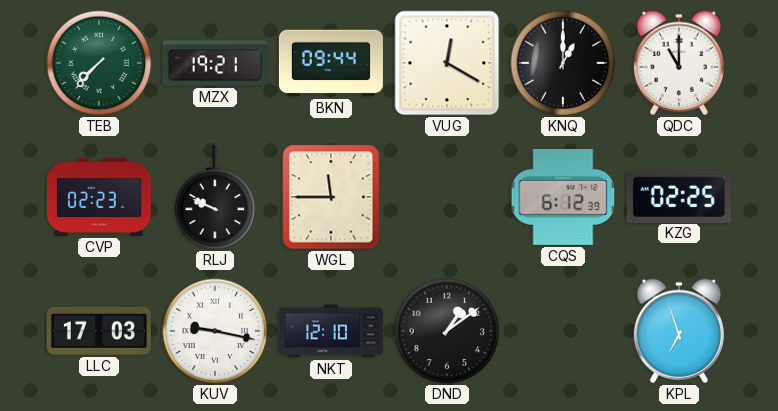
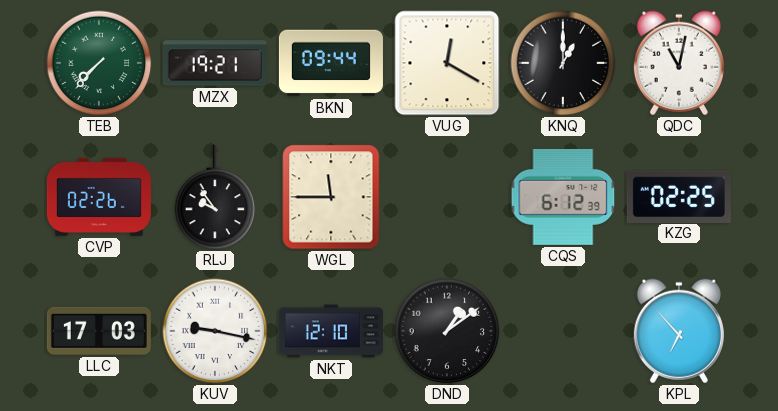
QDC: 11:00 -> 11:02 (679, 63)
CVP: 02:23 -> 02:26 (99, 197)
RLJ: 9:49 -> 9:54 (215, 197)
KPL: 6:57 -> 6:53 (679, 331)
